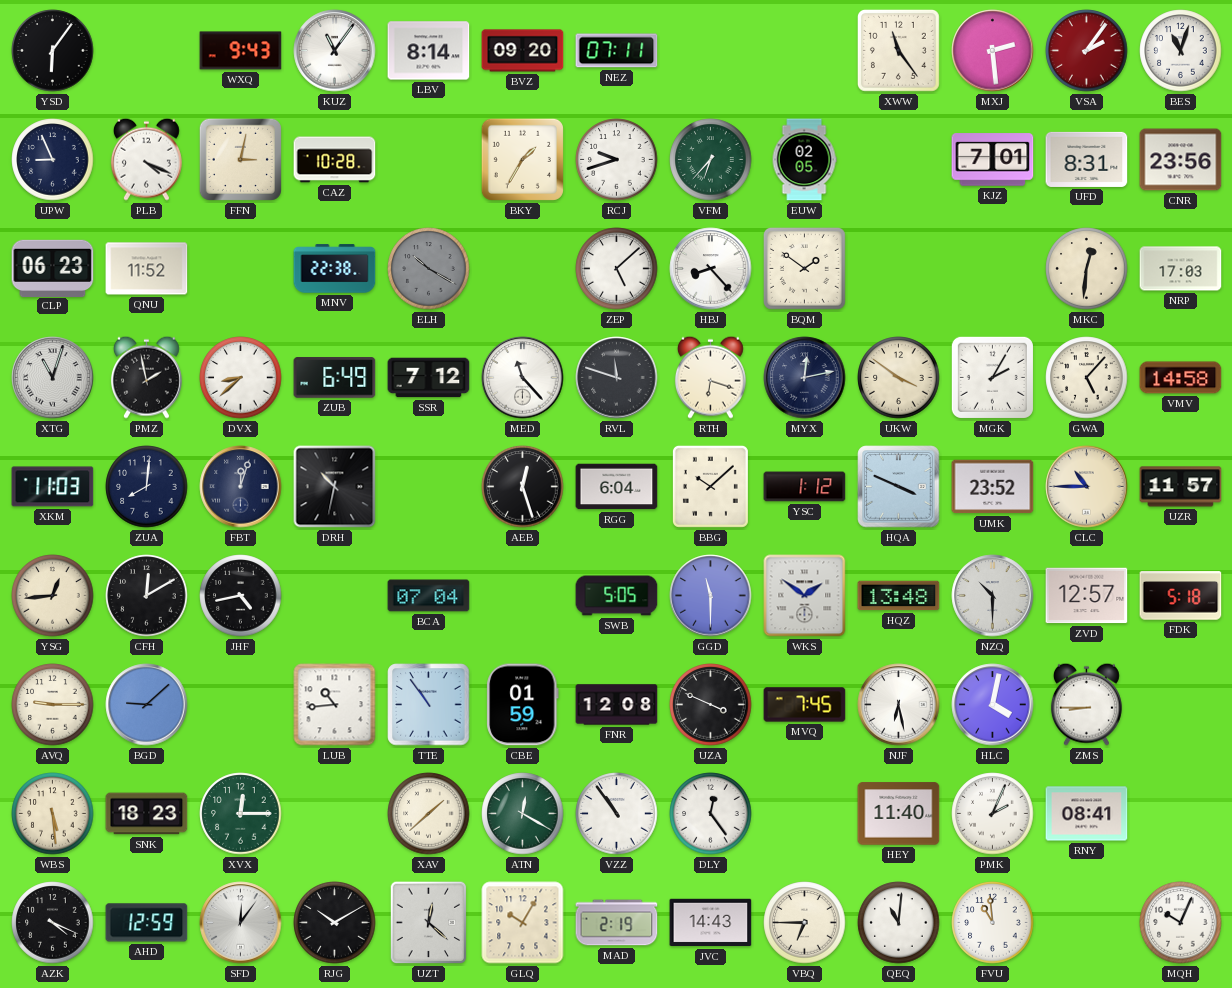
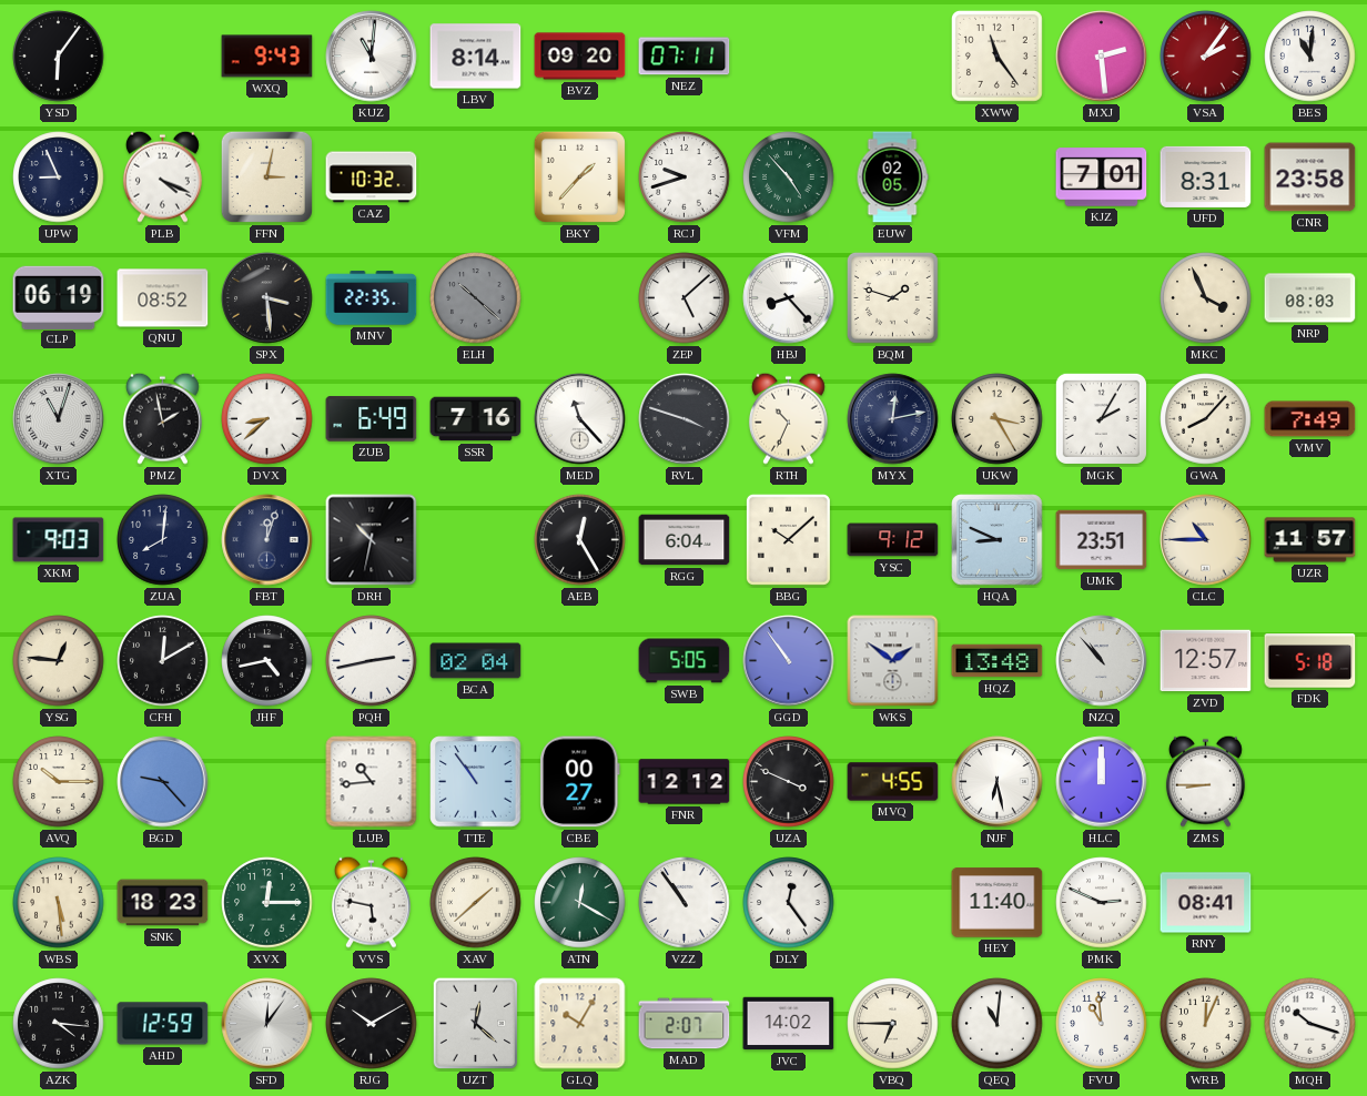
KUZ: 11:06 -> 11:01 (372, 57)
BES: 11:03 -> 11:01 (1310, 57)
CAZ: 10:28 -> 10:32 (372, 177)
BKY: 1:35 -> 1:37 (579, 176)
VFM: 6:37 -> 4:53 (789, 177)
CNR: 23:56 -> 23:58 (1310, 177)
CLP: 06:23 -> 06:19 (59, 297)
QNU: 11:52 -> 08:52 (163, 298)
SPX: none -> 3:29 (267, 298)
MNV: 22:38 -> 22:35 (372, 298)
ELH: 10:20 -> 10:22 (476, 298)
BQM: 1:51 -> 1:48 (892, 297)
MKC: 12:31 -> 3:56 (1206, 298)
NRP: 17:03 -> 08:03 (1310, 298)
SSR: 7:12 -> 7:16 (476, 419)
RVL: 11:48 -> 3:48 (685, 419)
RTH: 6:18 -> 10:34 (788, 418)
UKW: 3:51 -> 3:25 (998, 419)
GWA: 5:07 -> 8:07 (1206, 419)
VMV: 14:58 -> 7:49 (1310, 419)
XKM: 11:03 -> 9:03 (59, 540)
AEB: 12:27 -> 12:25 (580, 540)
YSC: 1:12 -> 9:12 (893, 540)
HQA: 3:49 -> 8:49 (998, 540)
UMK: 23:52 -> 23:51 (1102, 540)
YSG: 12:44 -> 12:46 (59, 661)
PQH: none -> 2:43 (372, 661)
BCA: 07:04 -> 02:04 (476, 661)
GGD: 11:30 -> 10:54 (789, 661)
NZQ: 10:30 -> 10:53 (1102, 661)
AVQ: 9:15 -> 10:15 (59, 782)
BGD: 9:08 -> 9:23 (163, 782)
CBE: 01:59 -> 00:27 (580, 782)
FNR: 12:08 -> 12:12 (685, 782)
MVQ: 7:45 -> 4:55 (893, 782)
HLC: 4:02 -> 12:00 (1102, 782)
VVS: none -> 5:47 (371, 902)
PMK: 2:04 -> 2:49 (1102, 903)
AZK: 4:19 -> 4:16 (59, 1024)
MAD: 2:19 -> 2:07 (685, 1024)
JVC: 14:43 -> 14:02 (789, 1024)
WRB: none -> 12:04 (1206, 1024)
MQH: 10:04 -> 10:18 (1310, 1024)
